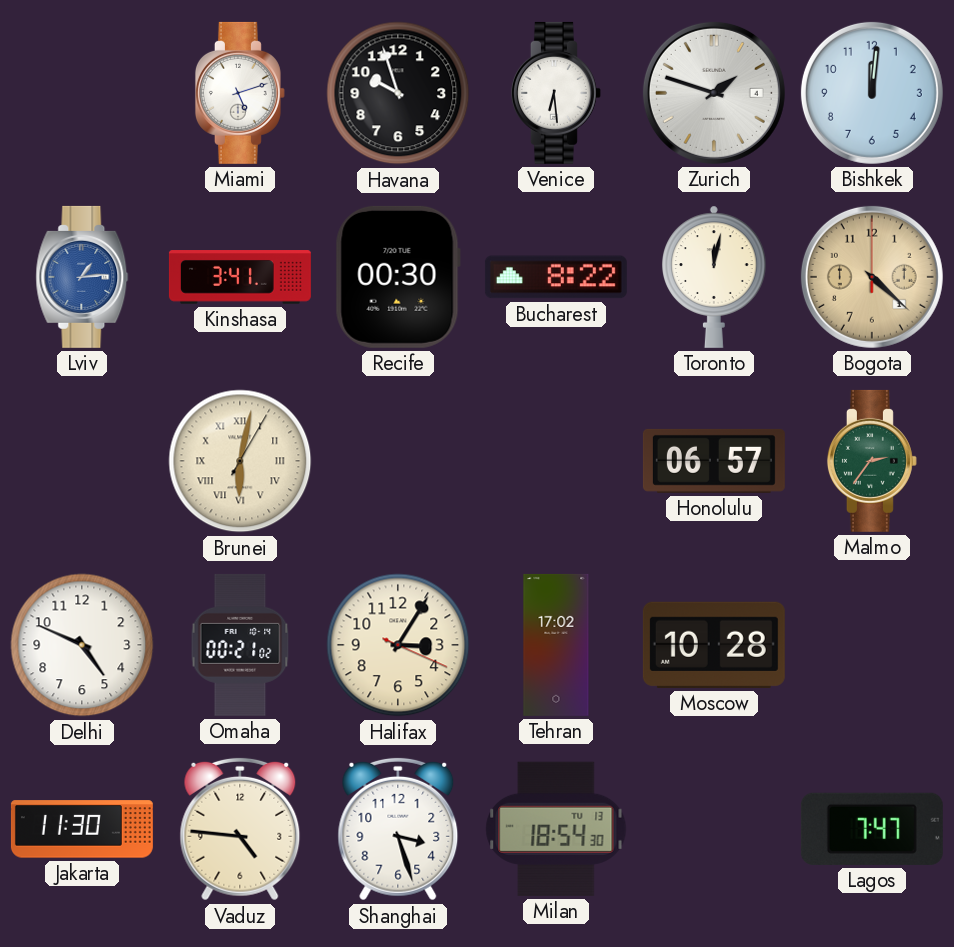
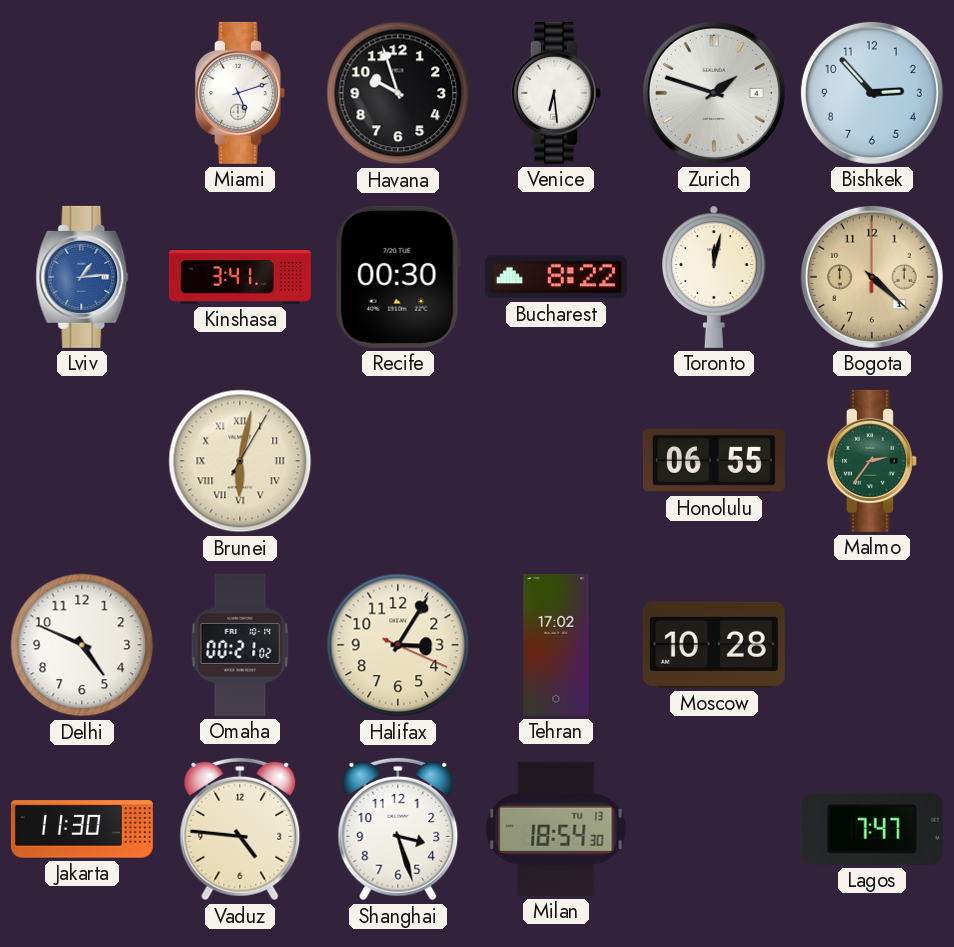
Bishkek: 12:01 -> 2:53 (872, 93)
Honolulu: 06:57 -> 06:55 (714, 461)
